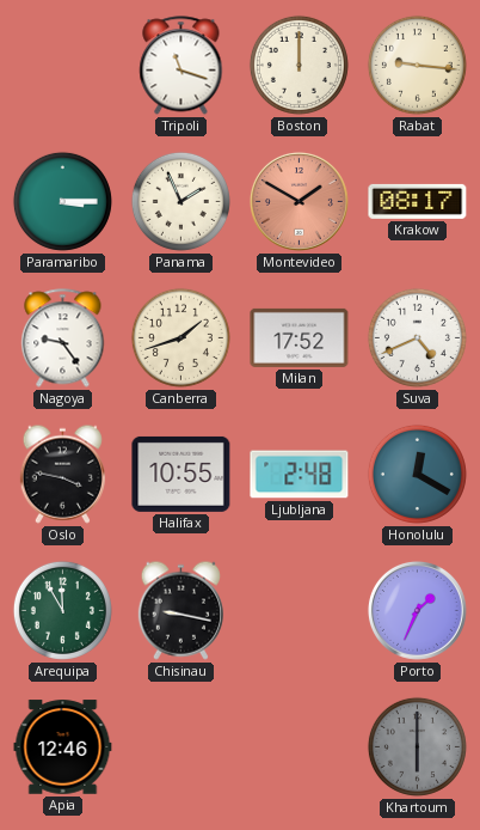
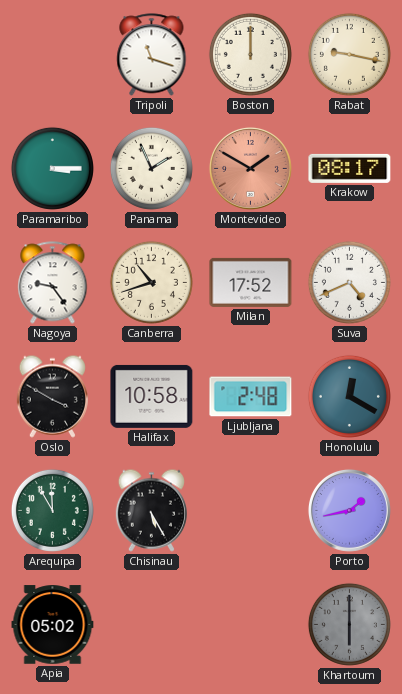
Rabat: 9:16 -> 9:17 (349, 54)
Canberra: 1:42 -> 10:42 (151, 282)
Oslo: 3:47 -> 3:50 (52, 396)
Halifax: 10:55 -> 10:58 (152, 396)
Chisinau: 9:17 -> 5:25 (151, 510)
Porto: 1:34 -> 1:43 (349, 510)
Apia: 12:46 -> 05:02 (53, 625)
